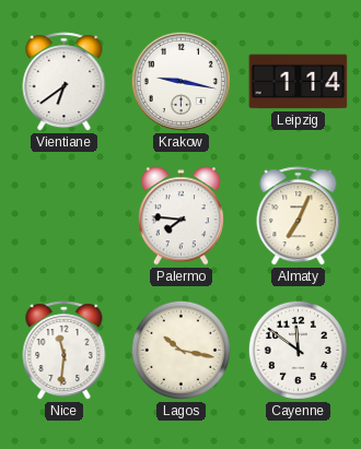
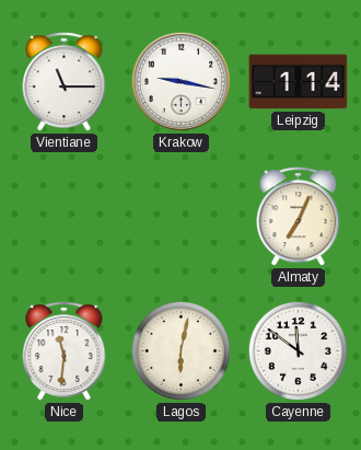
Vientiane: 6:39 -> 11:15 (65, 82)
Palermo: 7:46 -> none (180, 216)
Lagos: 10:17 -> 6:02 (180, 350)
